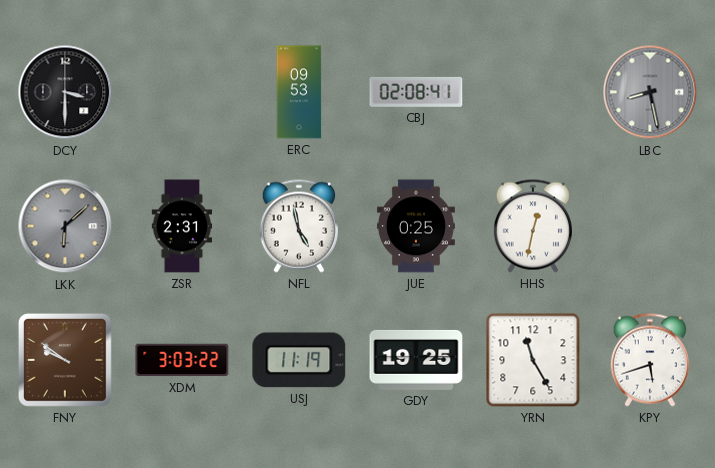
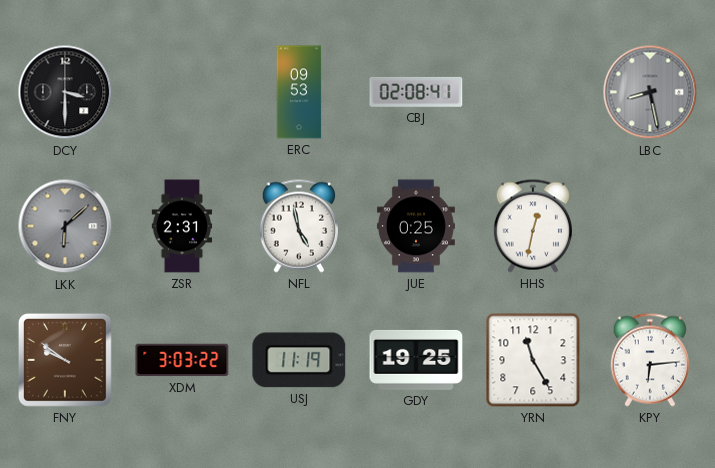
KPY: 5:42 -> 6:14 (650, 360)
